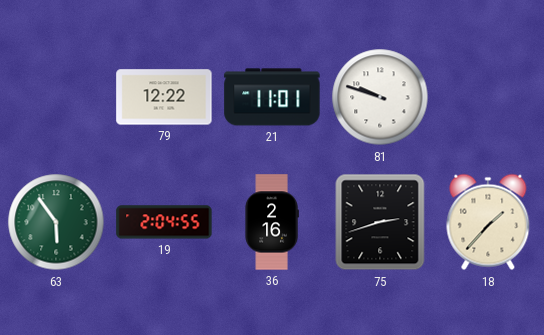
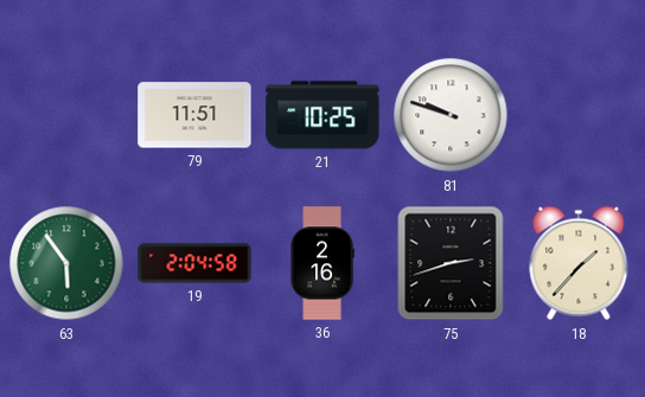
79: 12:22 -> 11:51 (194, 115)
21: 11:01 -> 10:25 (322, 115)
19: 2:04:55 -> 2:04:58 (194, 263)
